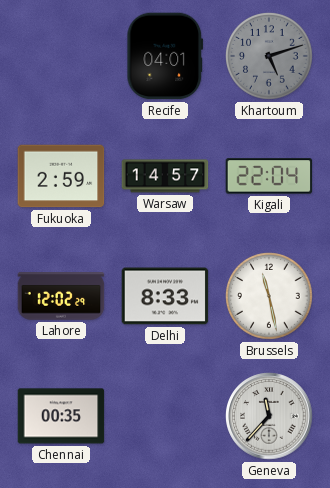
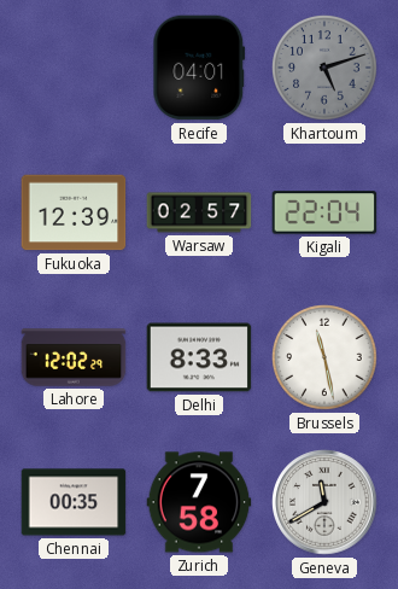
Fukuoka: 2:59 -> 12:39 (74, 212)
Warsaw: 14:57 -> 02:57 (199, 212)
Zurich: none -> 7:58 (199, 502)
Geneva: 11:37 -> 11:40 (324, 502)
